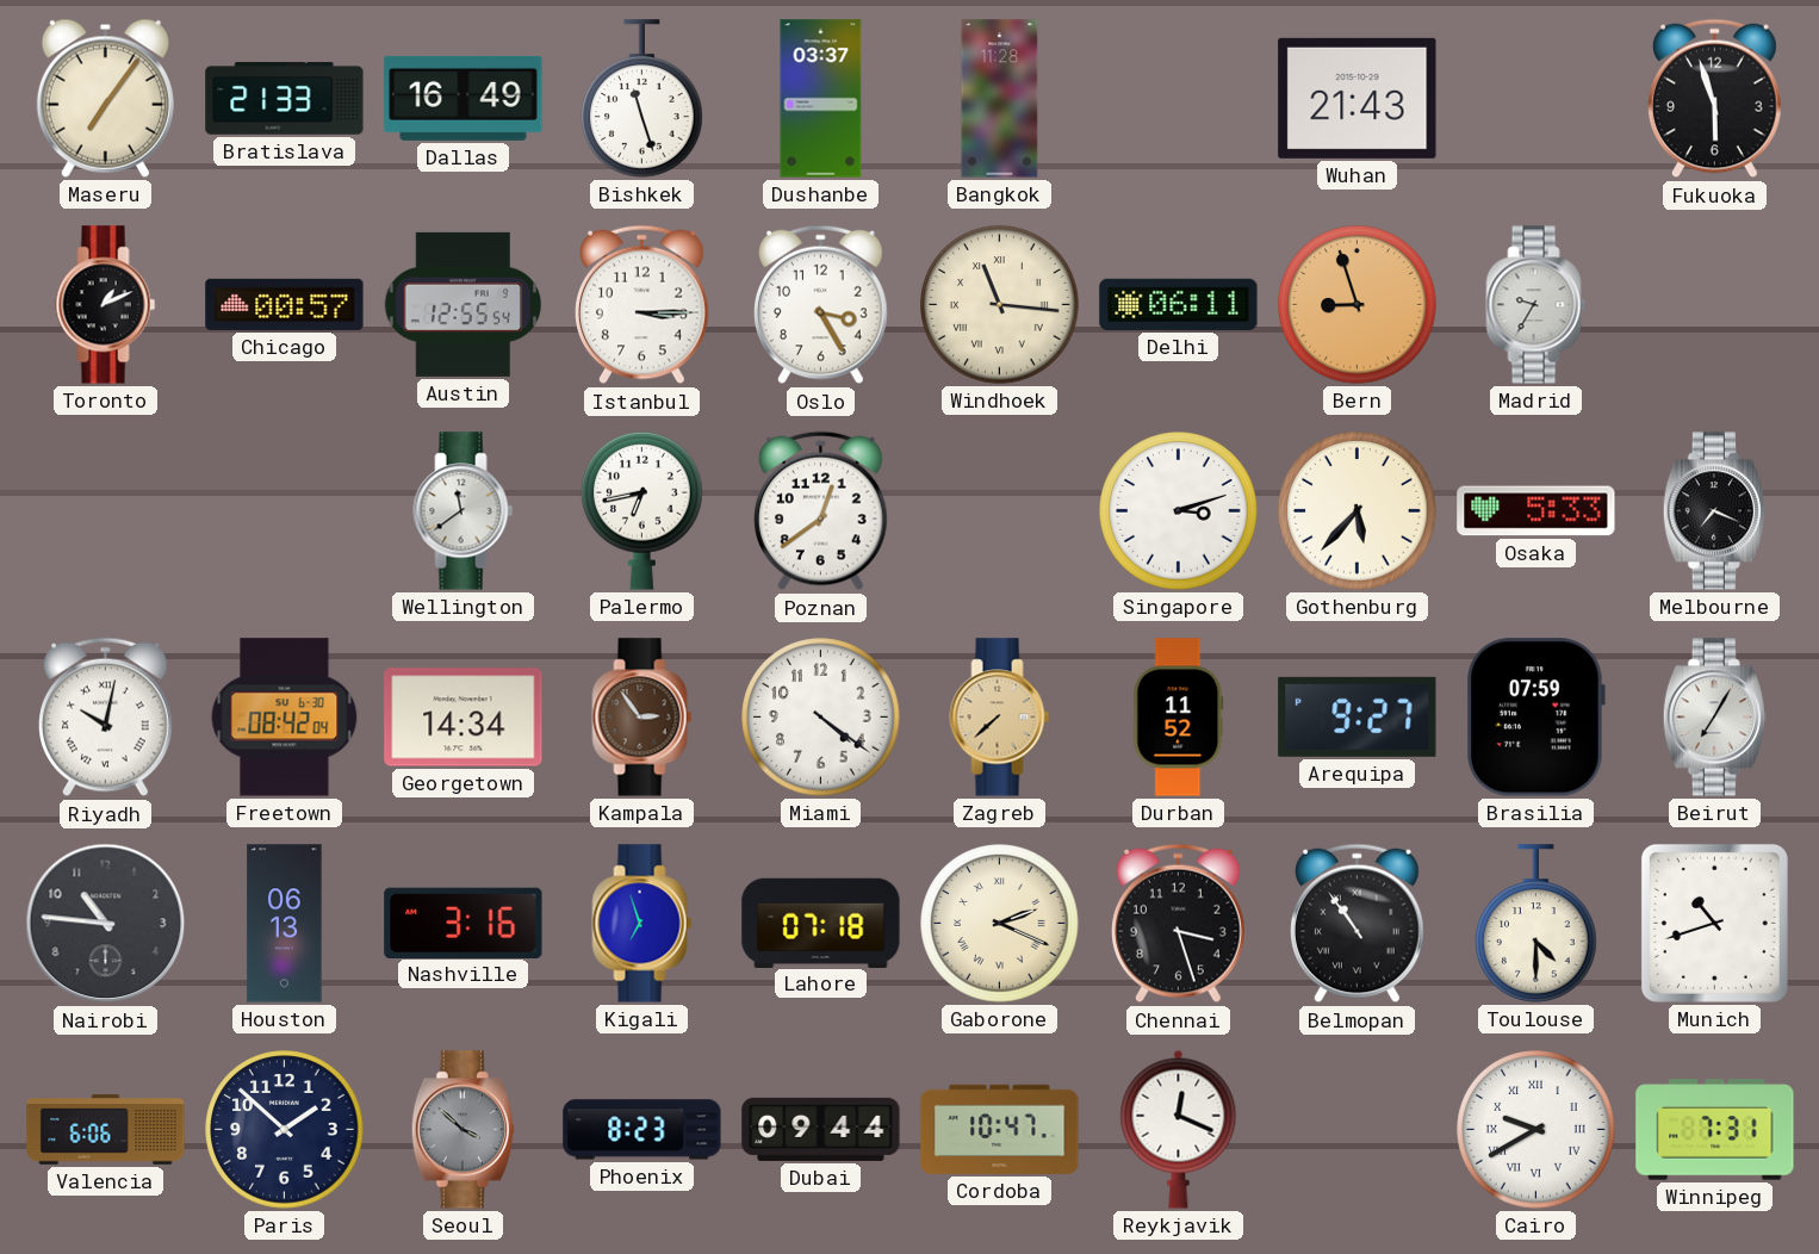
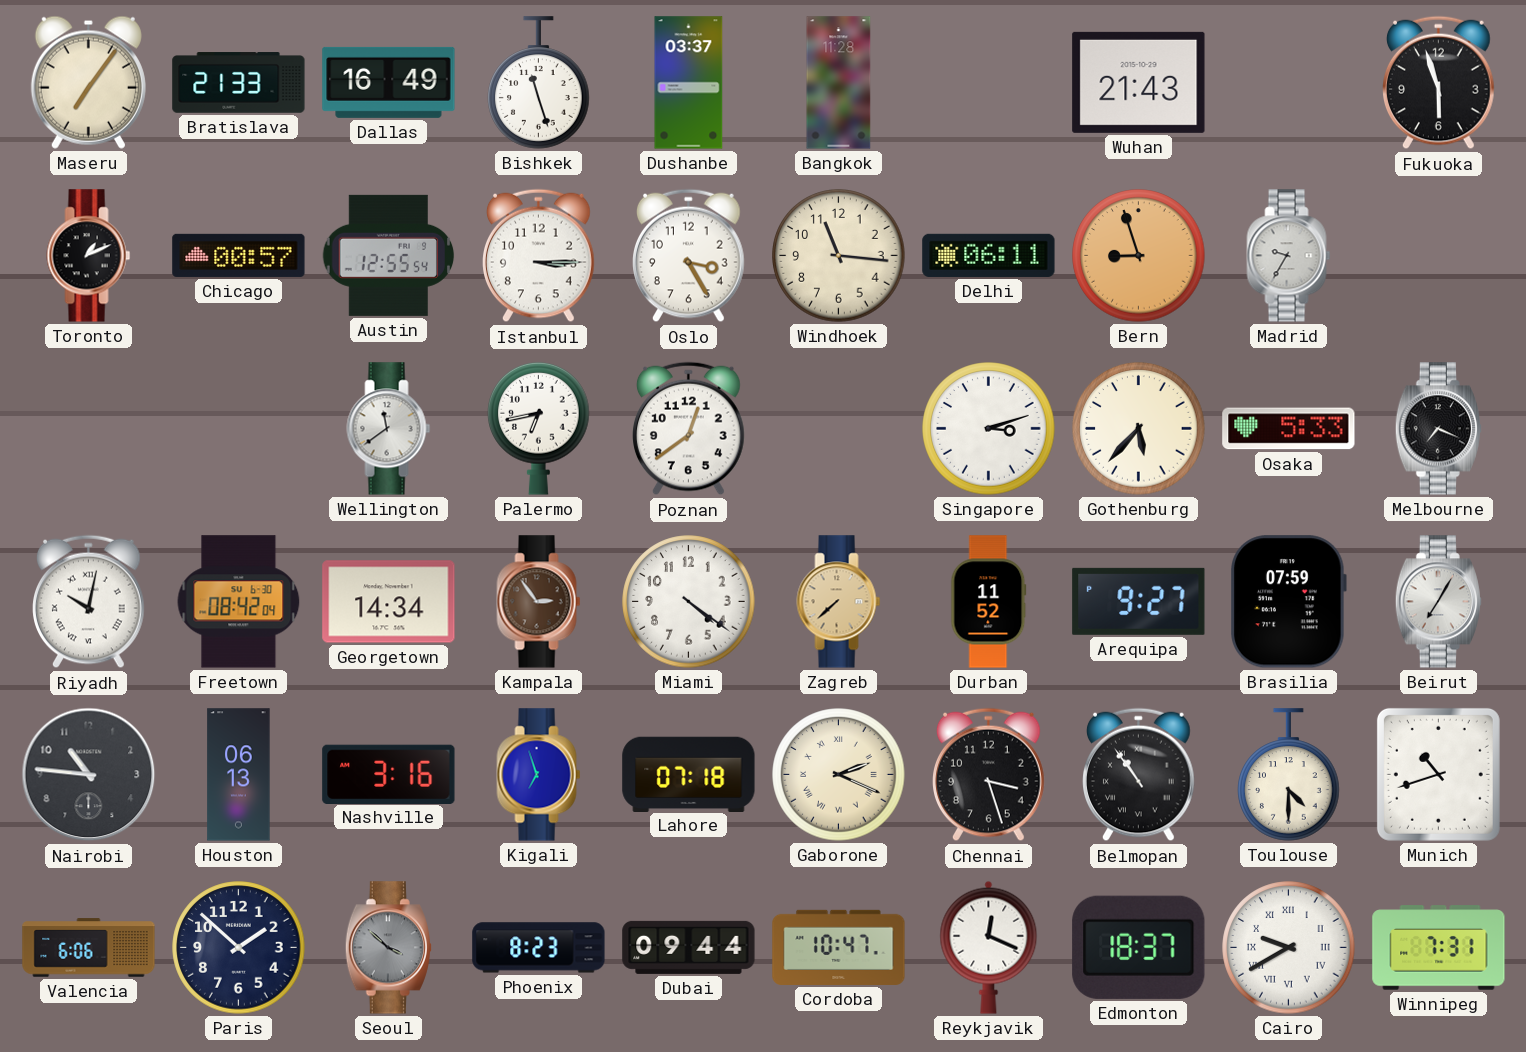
Windhoek numerals: Roman -> Arabic (839, 256)
Edmonton: none -> 18:37 (1139, 947)
